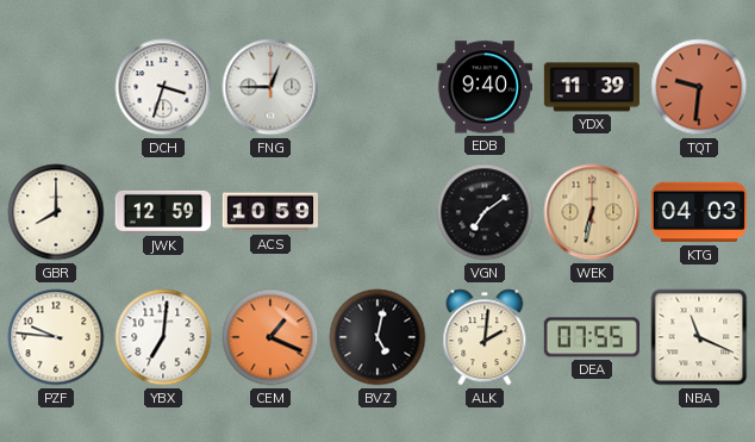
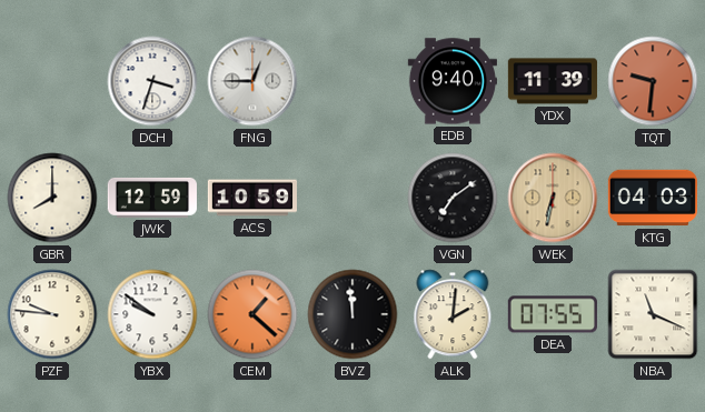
YBX: 7:01 -> 9:51 (152, 314)
CEM: 1:19 -> 1:22 (252, 314)
BVZ: 5:02 -> 11:59 (352, 314)
